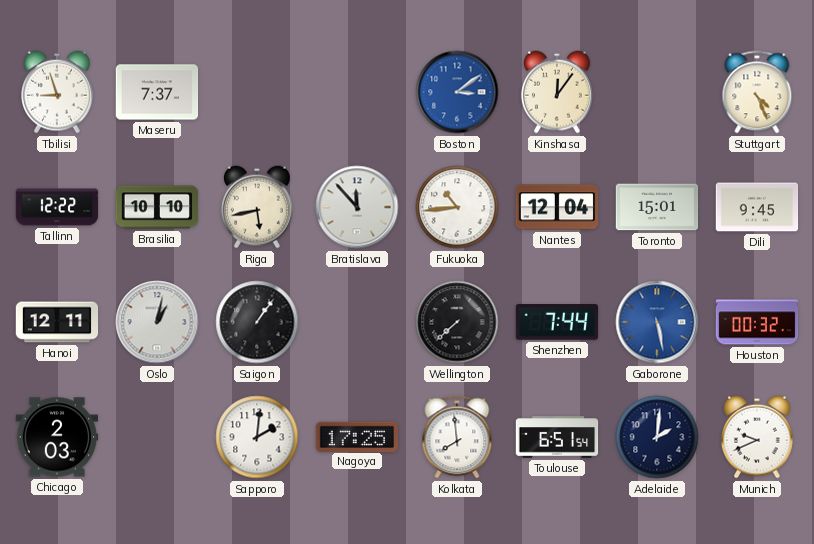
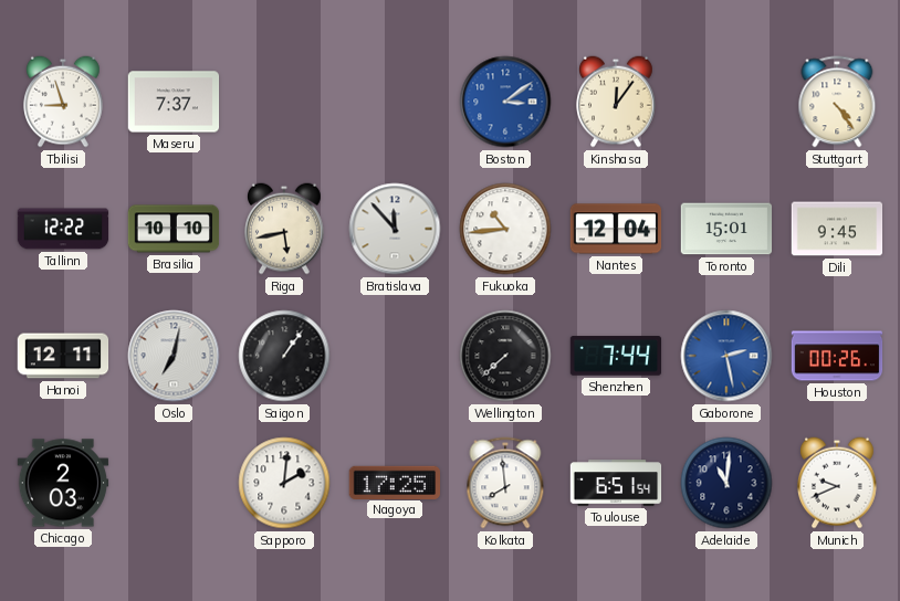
Stuttgart: 4:26 -> 4:24 (837, 102)
Oslo: 1:02 -> 7:02 (174, 356)
Gaborone: 5:28 -> 2:28 (726, 356)
Houston: 00:32 -> 00:26 (837, 356)
Adelaide: 2:01 -> 11:01 (726, 483)
